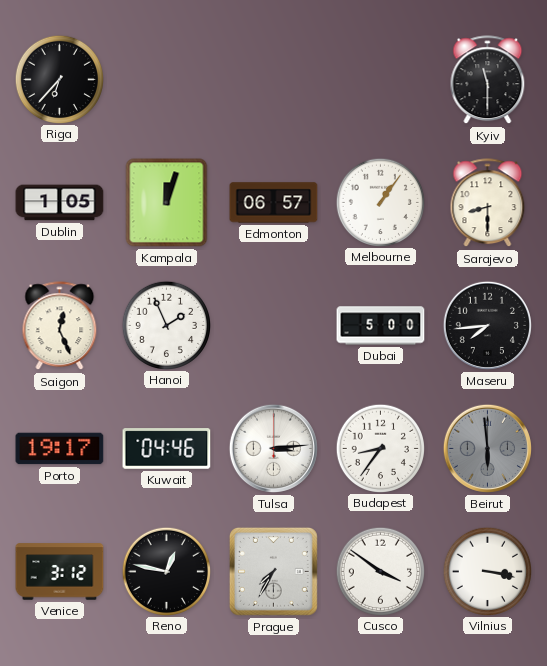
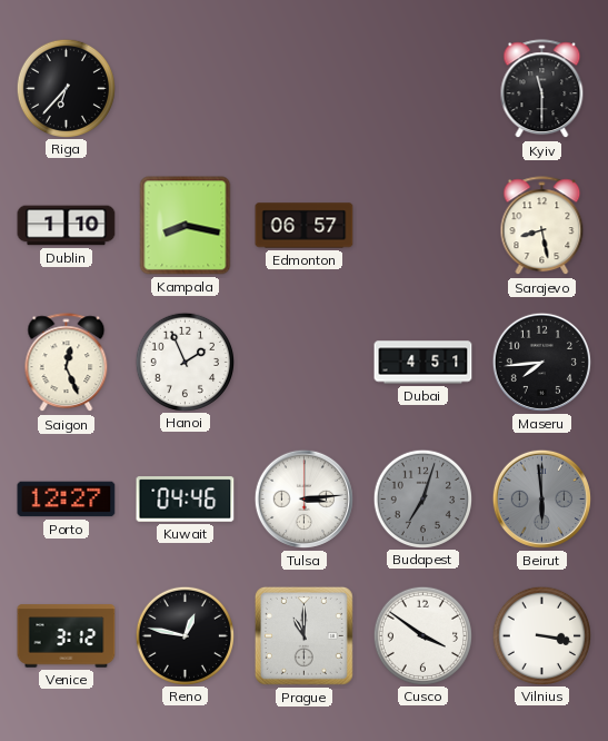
Dublin: 1:05 -> 1:10 (67, 226)
Kampala: 12:03 -> 8:17 (186, 226)
Melbourne: 1:06 -> none (380, 202)
Sarajevo: 8:30 -> 8:28 (542, 226)
Dubai: 5:00 -> 4:51 (423, 363)
Porto: 19:17 -> 12:27 (67, 500)
Budapest: 8:36 -> 7:03 (422, 498)
Budapest dial: white -> grey (422, 498)
Prague: 7:35 -> 11:00 (303, 635)
